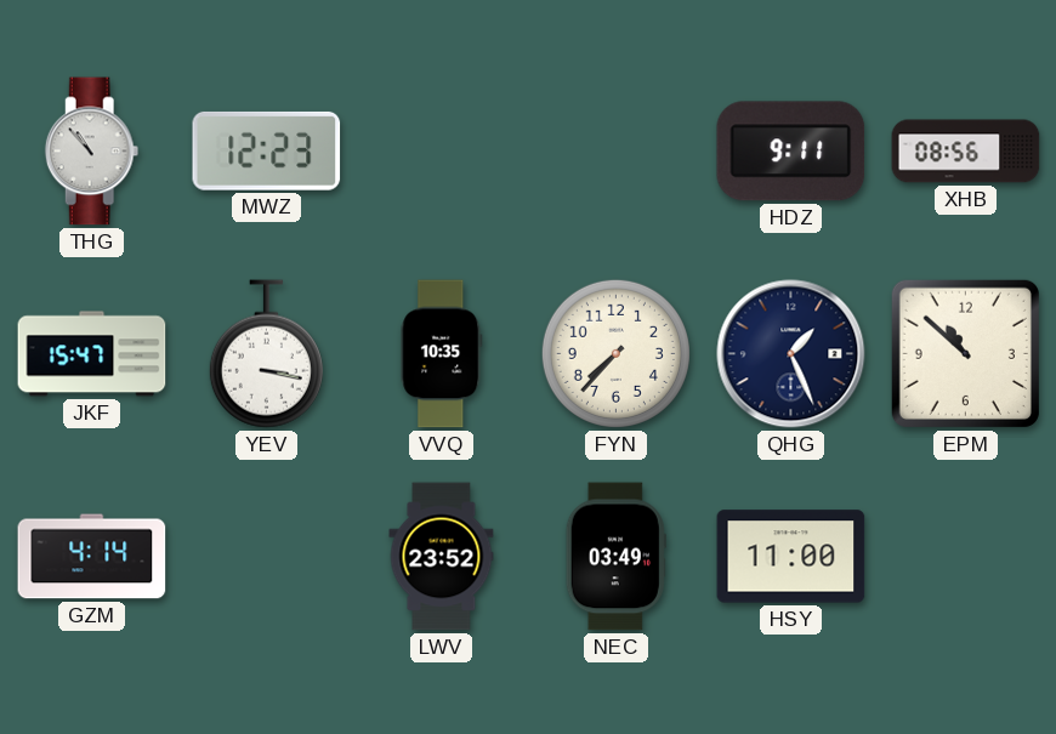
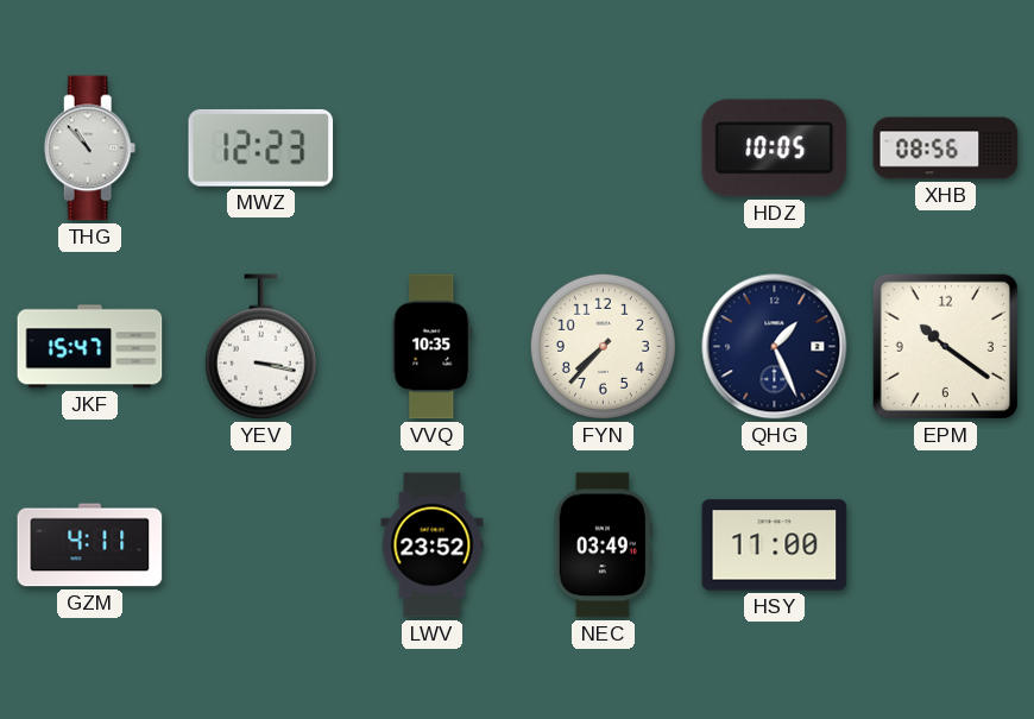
HDZ: 9:11 -> 10:05 (775, 149)
EPM: 10:52 -> 10:21 (945, 346)
GZM: 4:14 -> 4:11 (90, 545)
